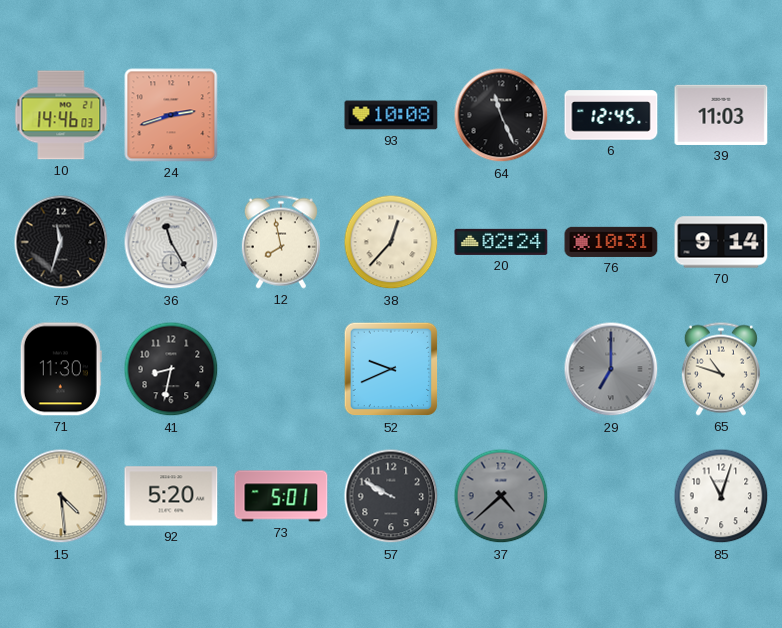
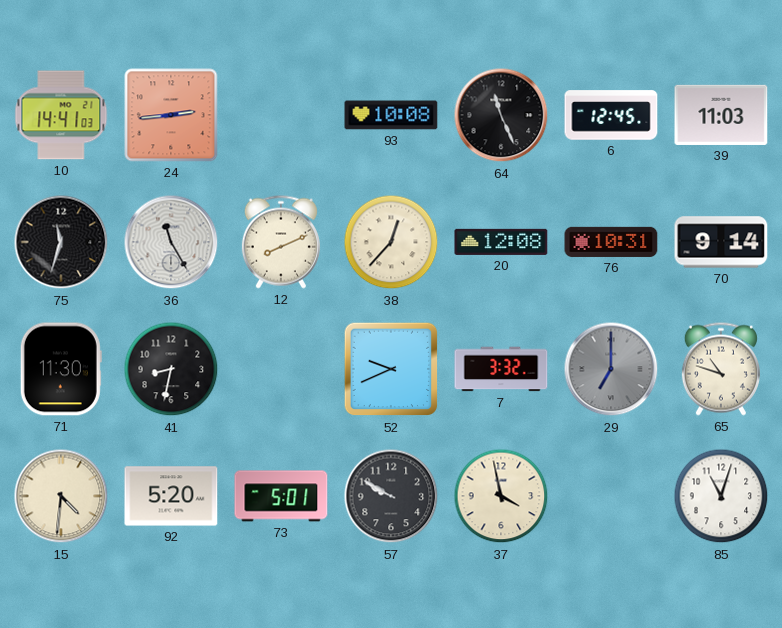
10: 14:46 -> 14:41 (61, 115)
24: 2:42 -> 2:44 (171, 115)
12: 7:58 -> 8:11 (281, 242)
20: 02:24 -> 12:08 (501, 242)
7: none -> 3:32 (501, 369)
15: 4:29 -> 4:31 (61, 496)
37: 4:38 -> 3:58 (501, 496)
37 dial: grey -> cream (501, 496)
